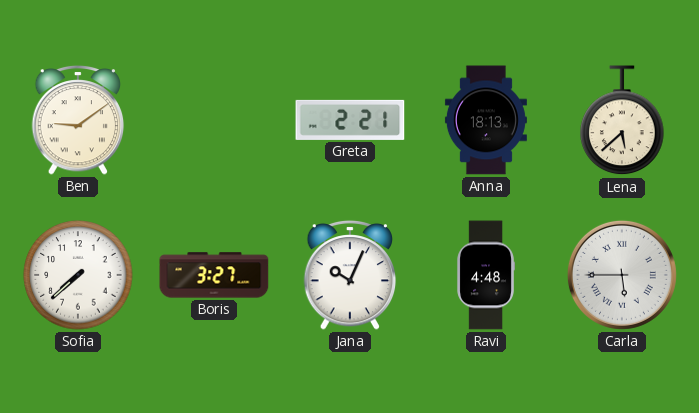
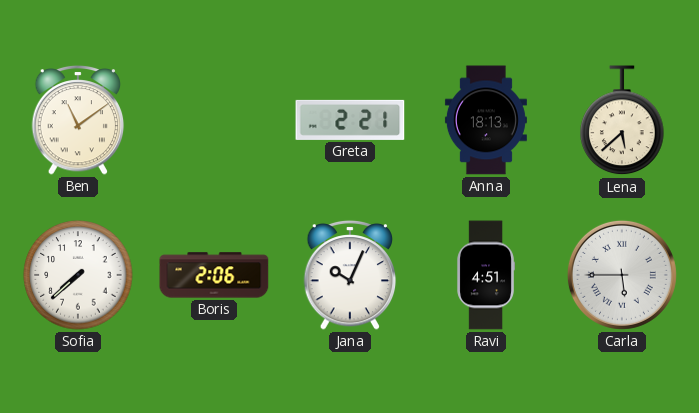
Ben: 9:09 -> 11:09 (78, 120)
Boris: 3:27 -> 2:06 (214, 275)
Ravi: 4:48 -> 4:51 (486, 275)
